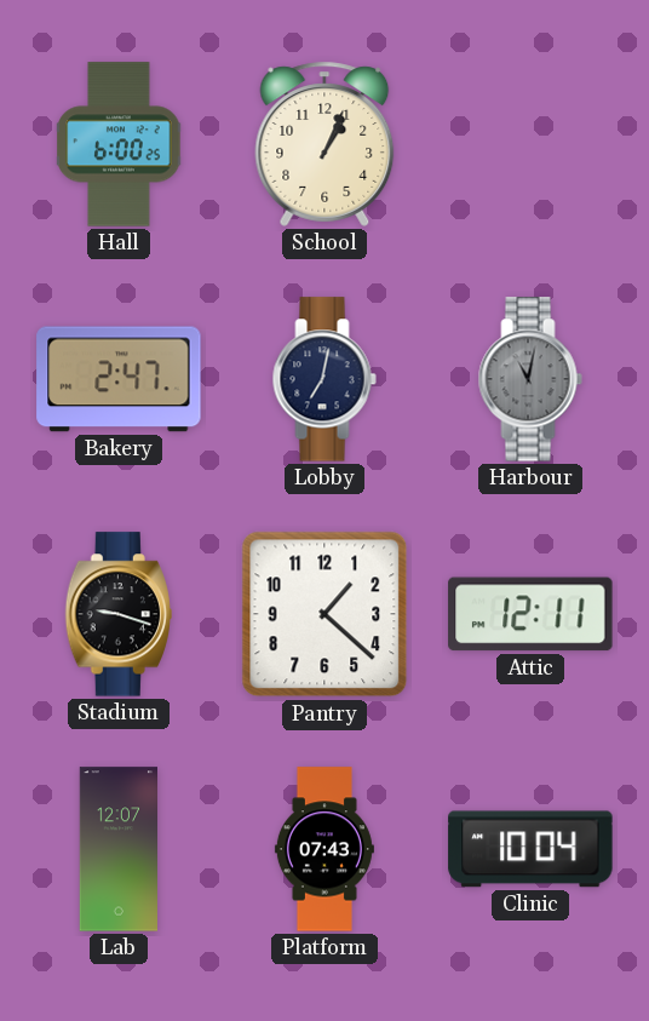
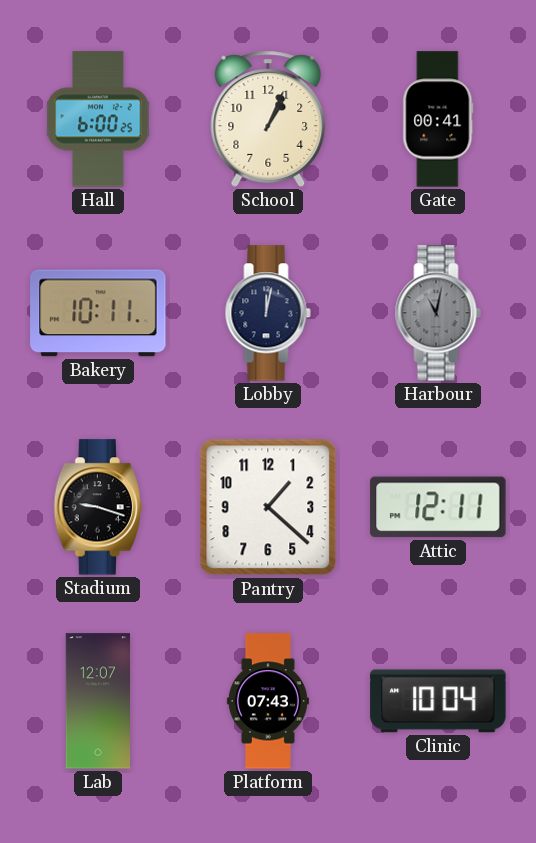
Gate: none -> 00:41 (438, 119)
Bakery: 2:47 -> 10:11 (98, 313)
Lobby: 7:02 -> 12:02 (268, 313)
